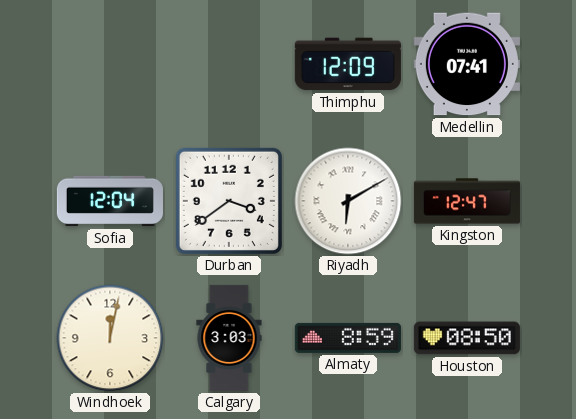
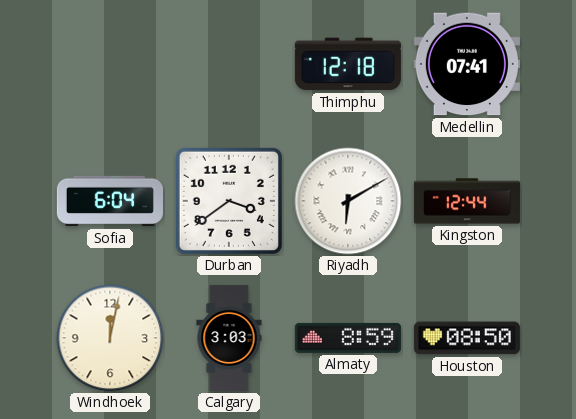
Thimphu: 12:09 -> 12:18 (348, 64)
Sofia: 12:04 -> 6:04 (110, 201)
Kingston: 12:47 -> 12:44 (467, 201)
